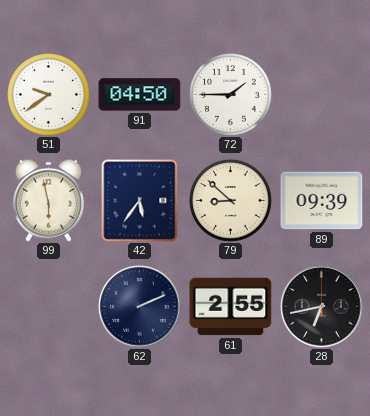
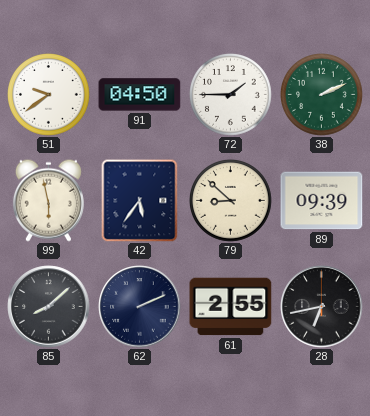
38: none -> 2:11 (322, 95)
85: none -> 8:08 (49, 307)
